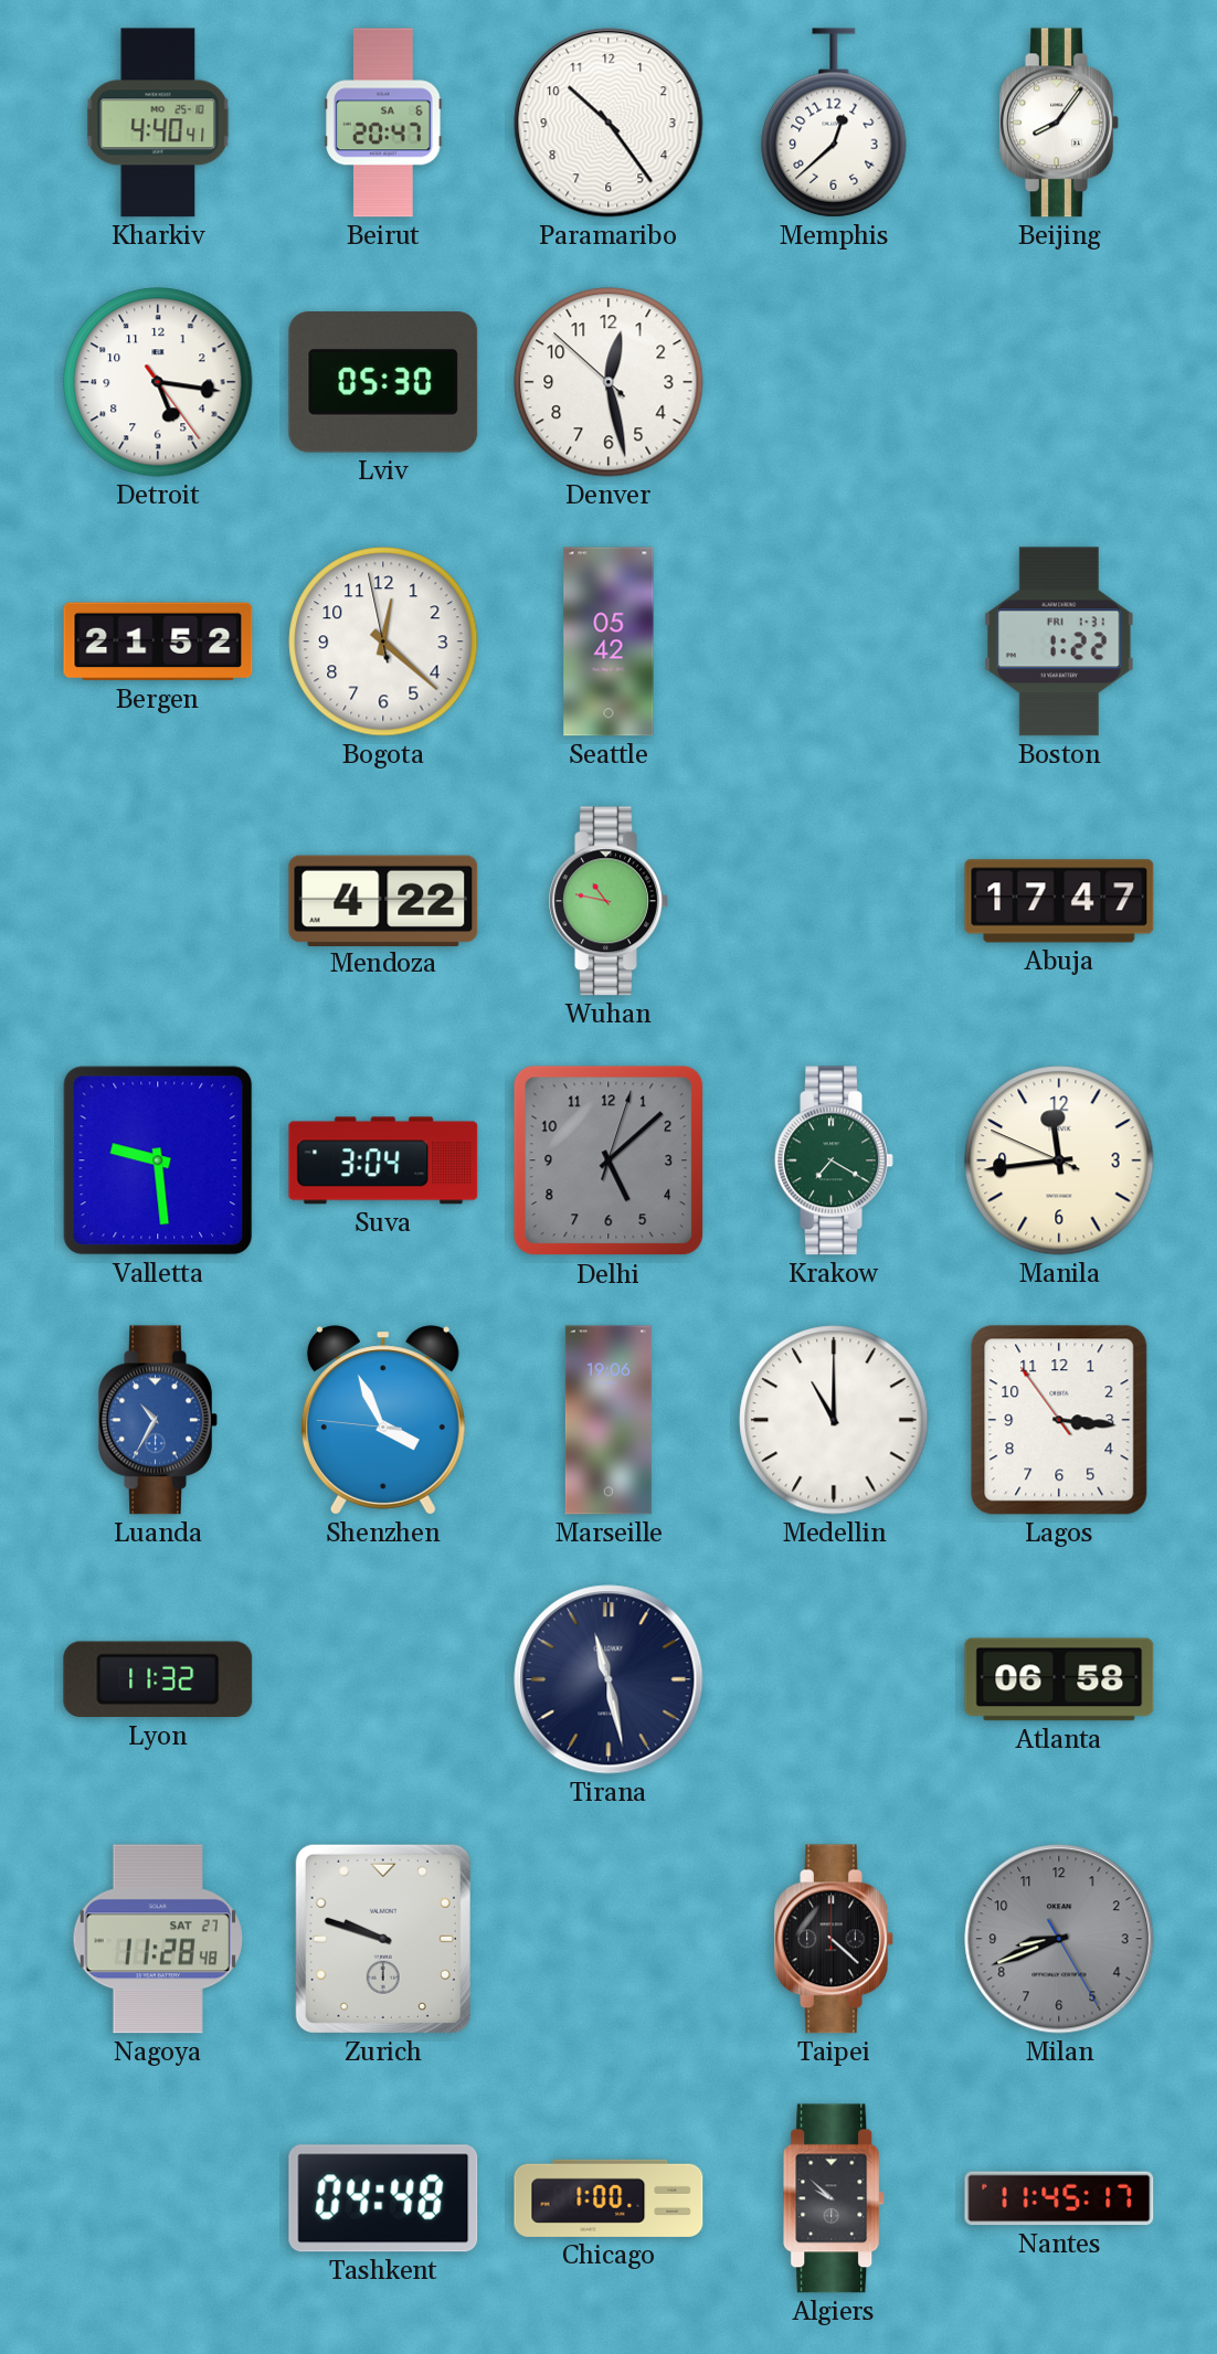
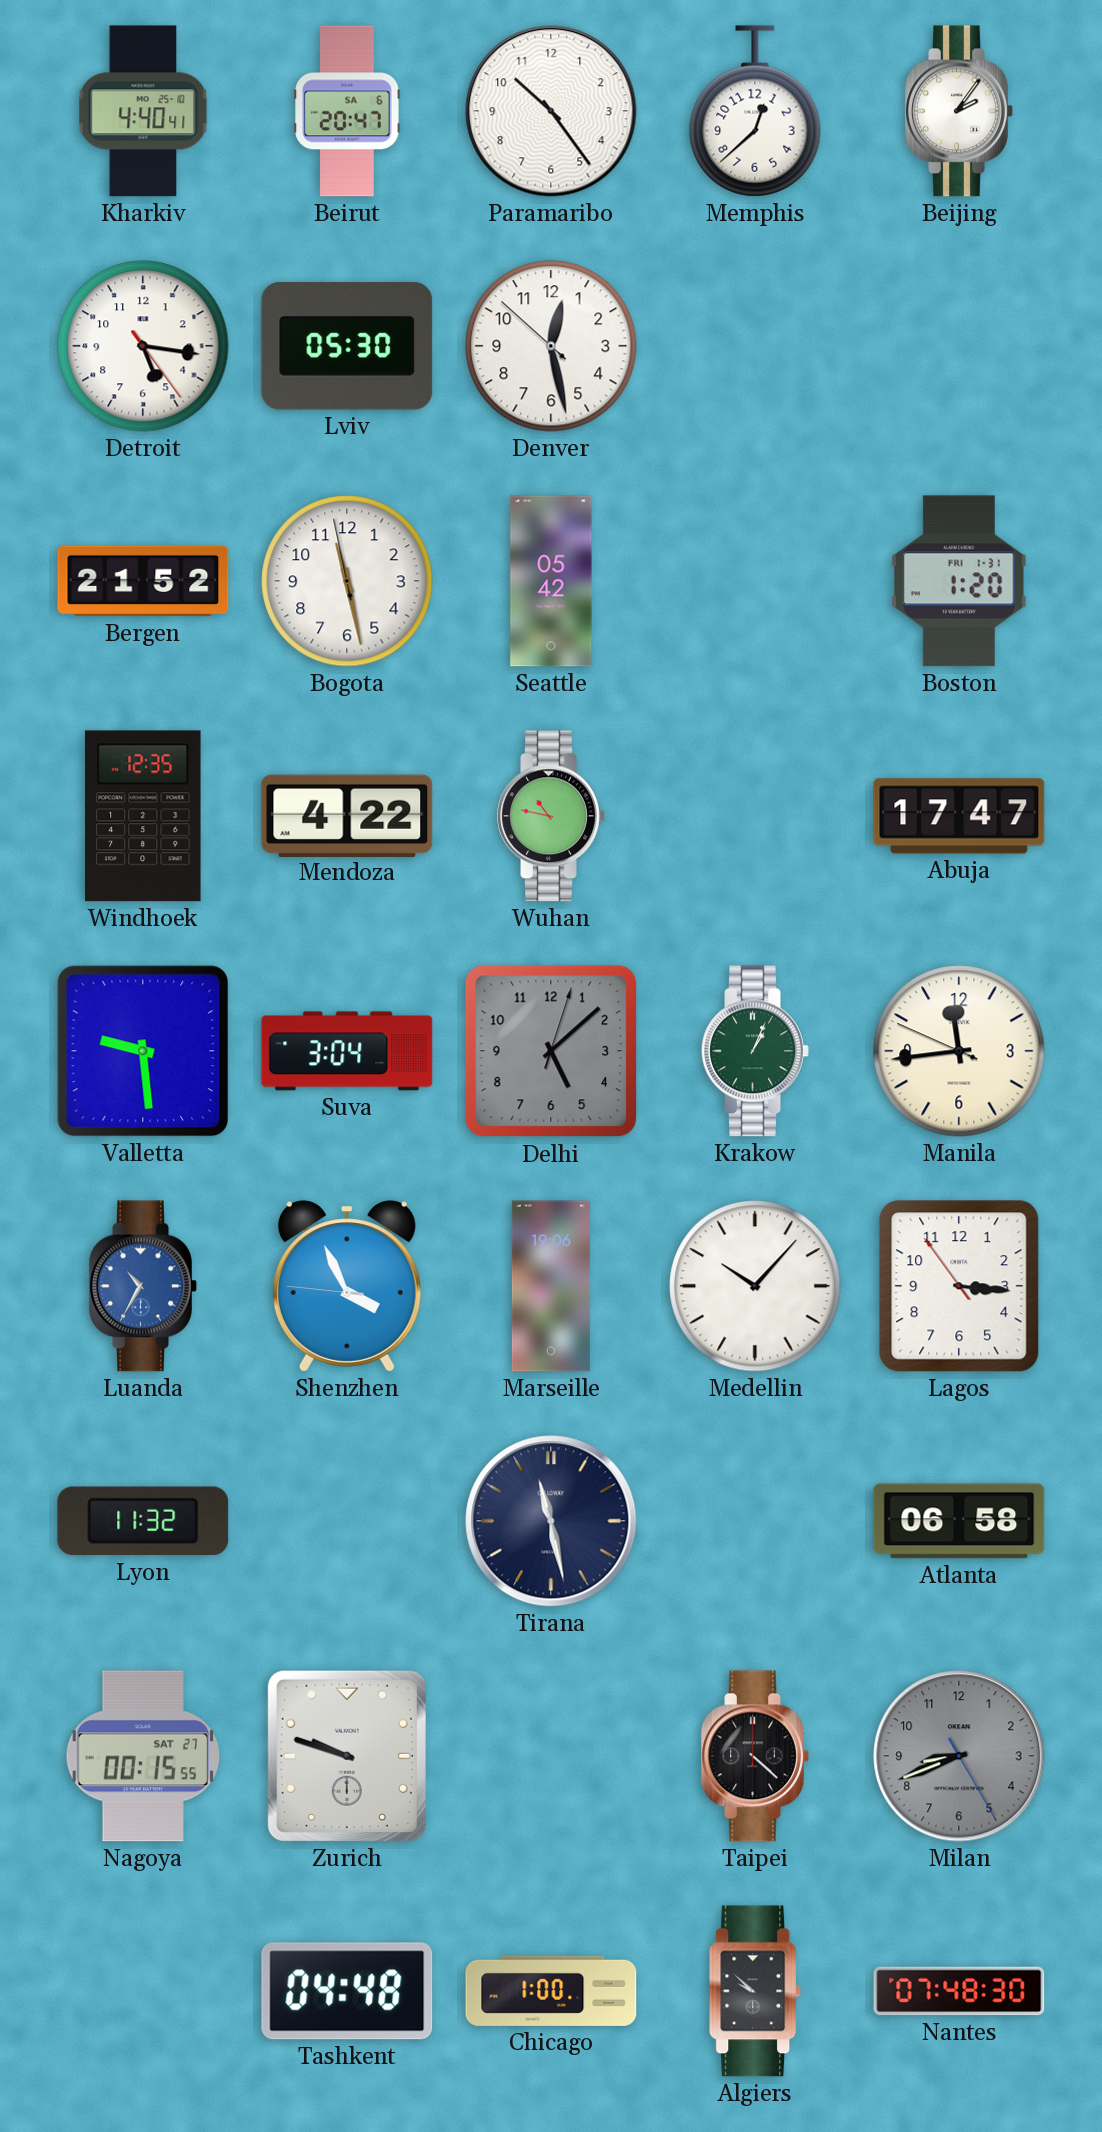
Beijing: 8:06 -> 2:06 (959, 111)
Bogota: 12:21 -> 11:27 (347, 581)
Boston: 1:22 -> 1:20 (960, 581)
Windhoek: none -> 12:35 (143, 816)
Krakow: 7:20 -> 1:04 (755, 1051)
Medellin: 11:00 -> 10:07 (755, 1286)
Nagoya: 11:28 -> 00:15 (142, 1756)
Nantes: 11:45 -> 07:48 (959, 1991)
